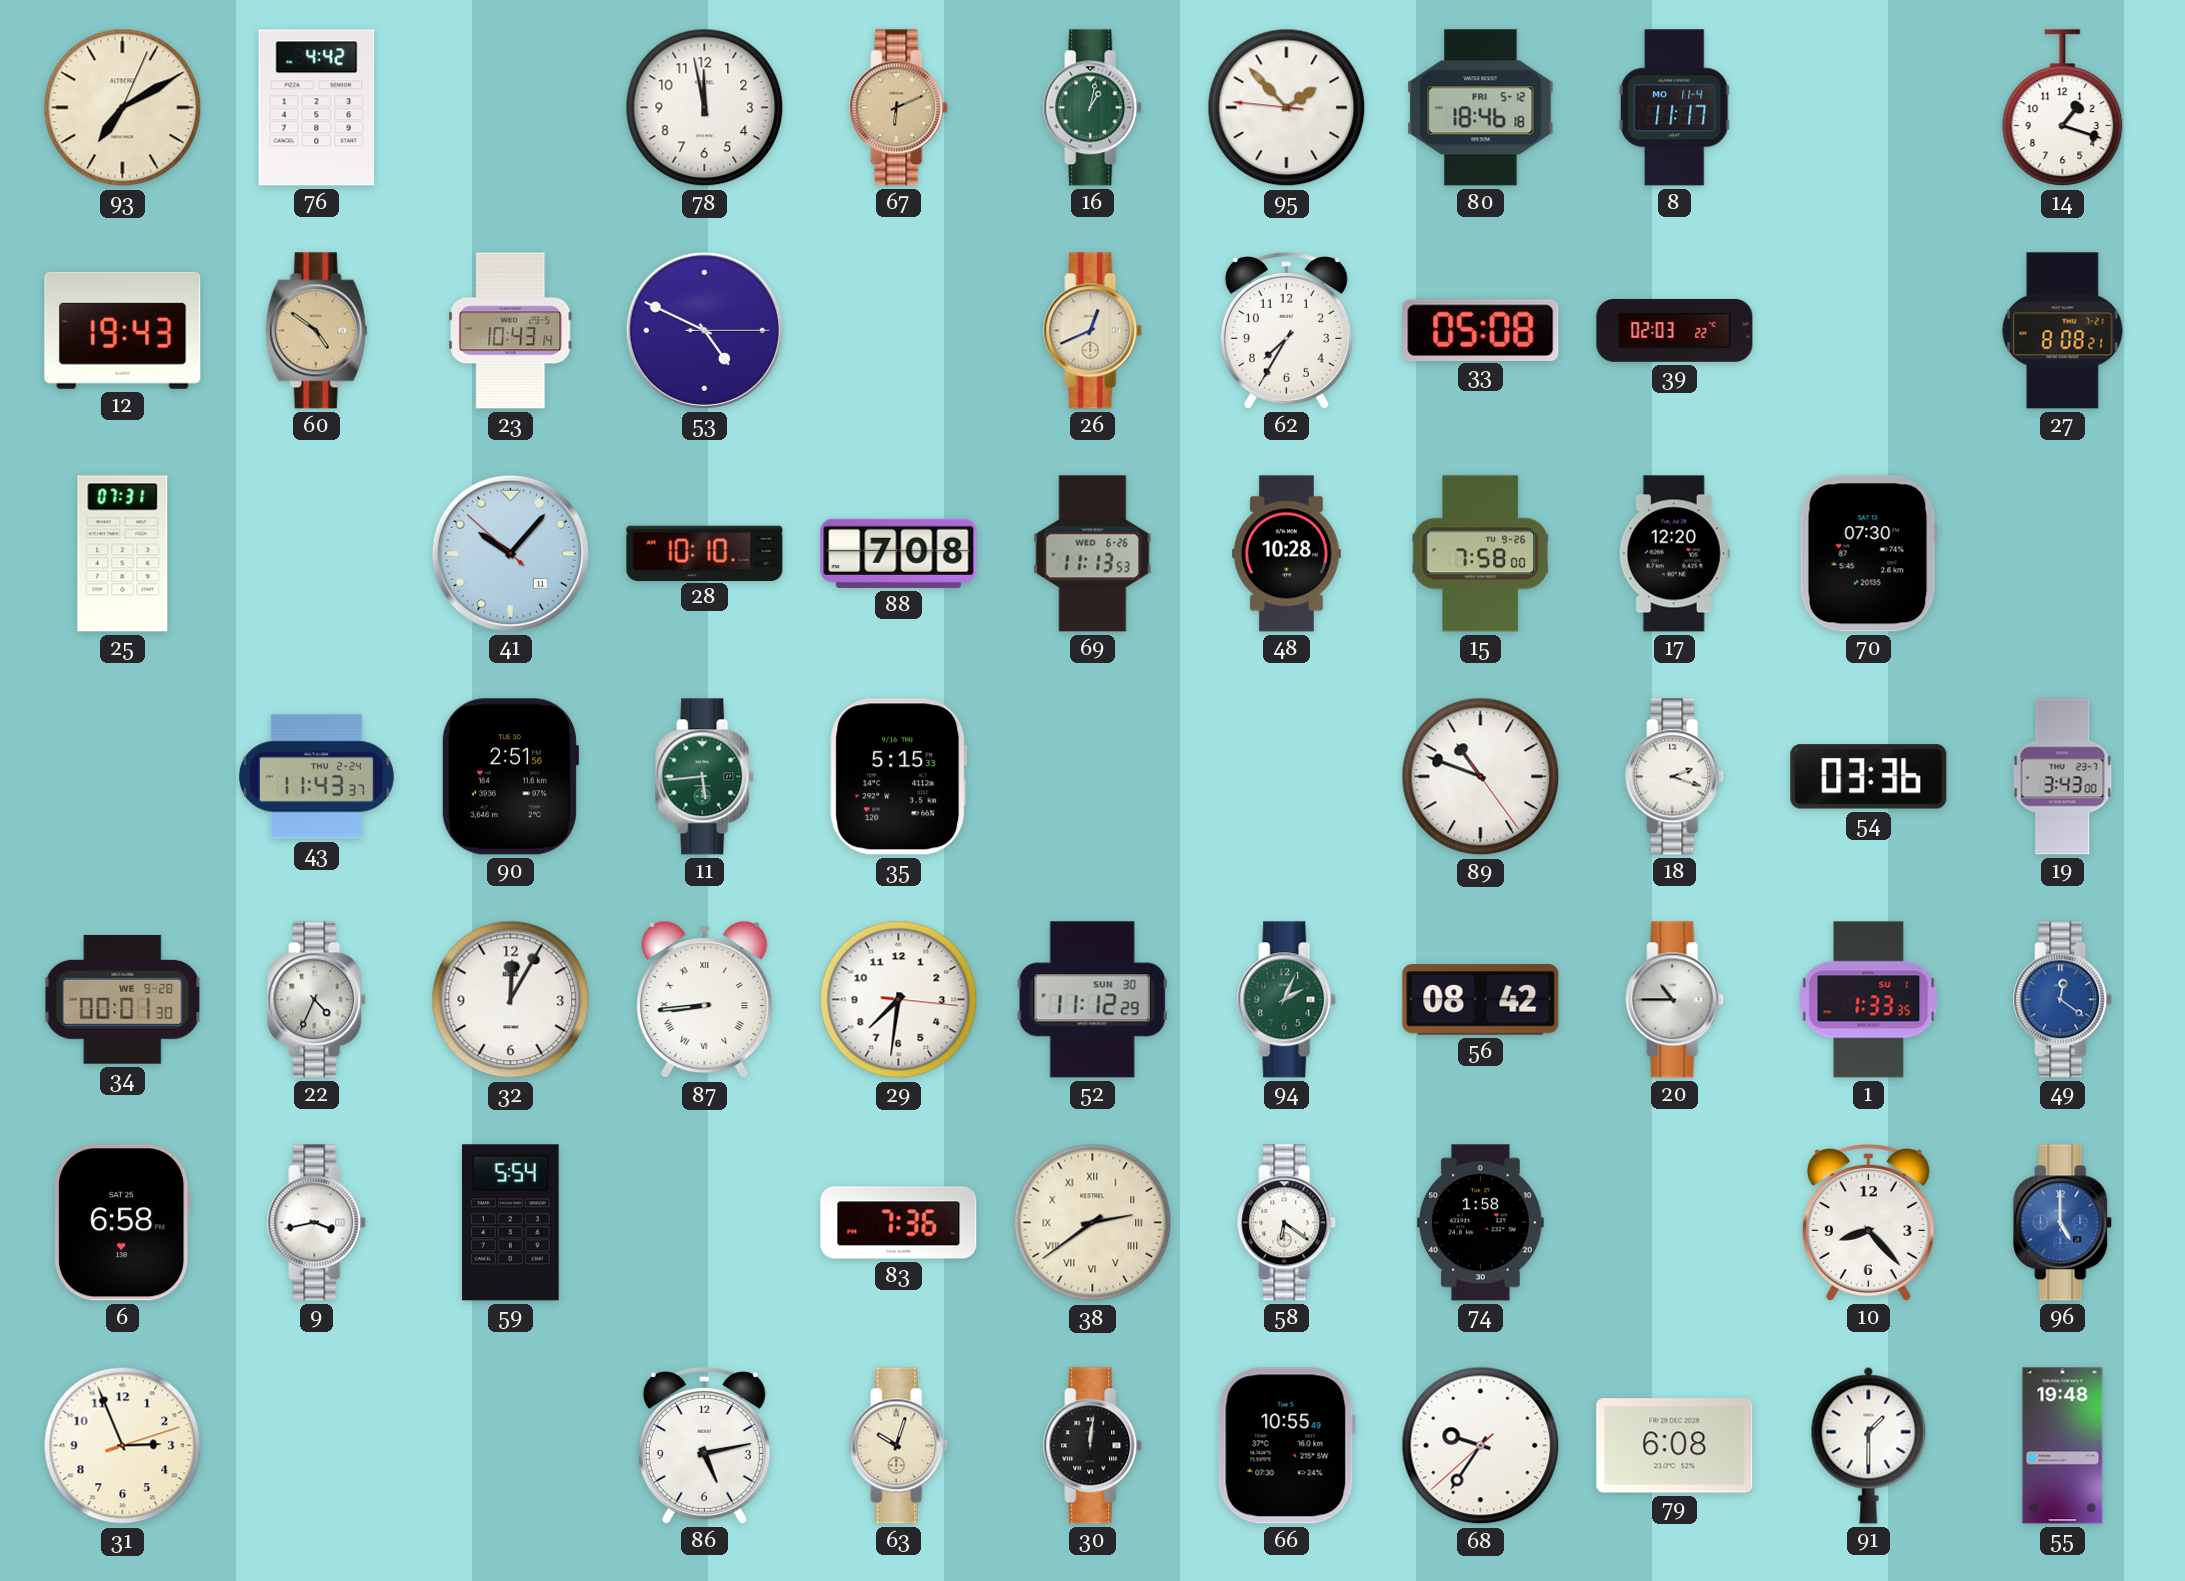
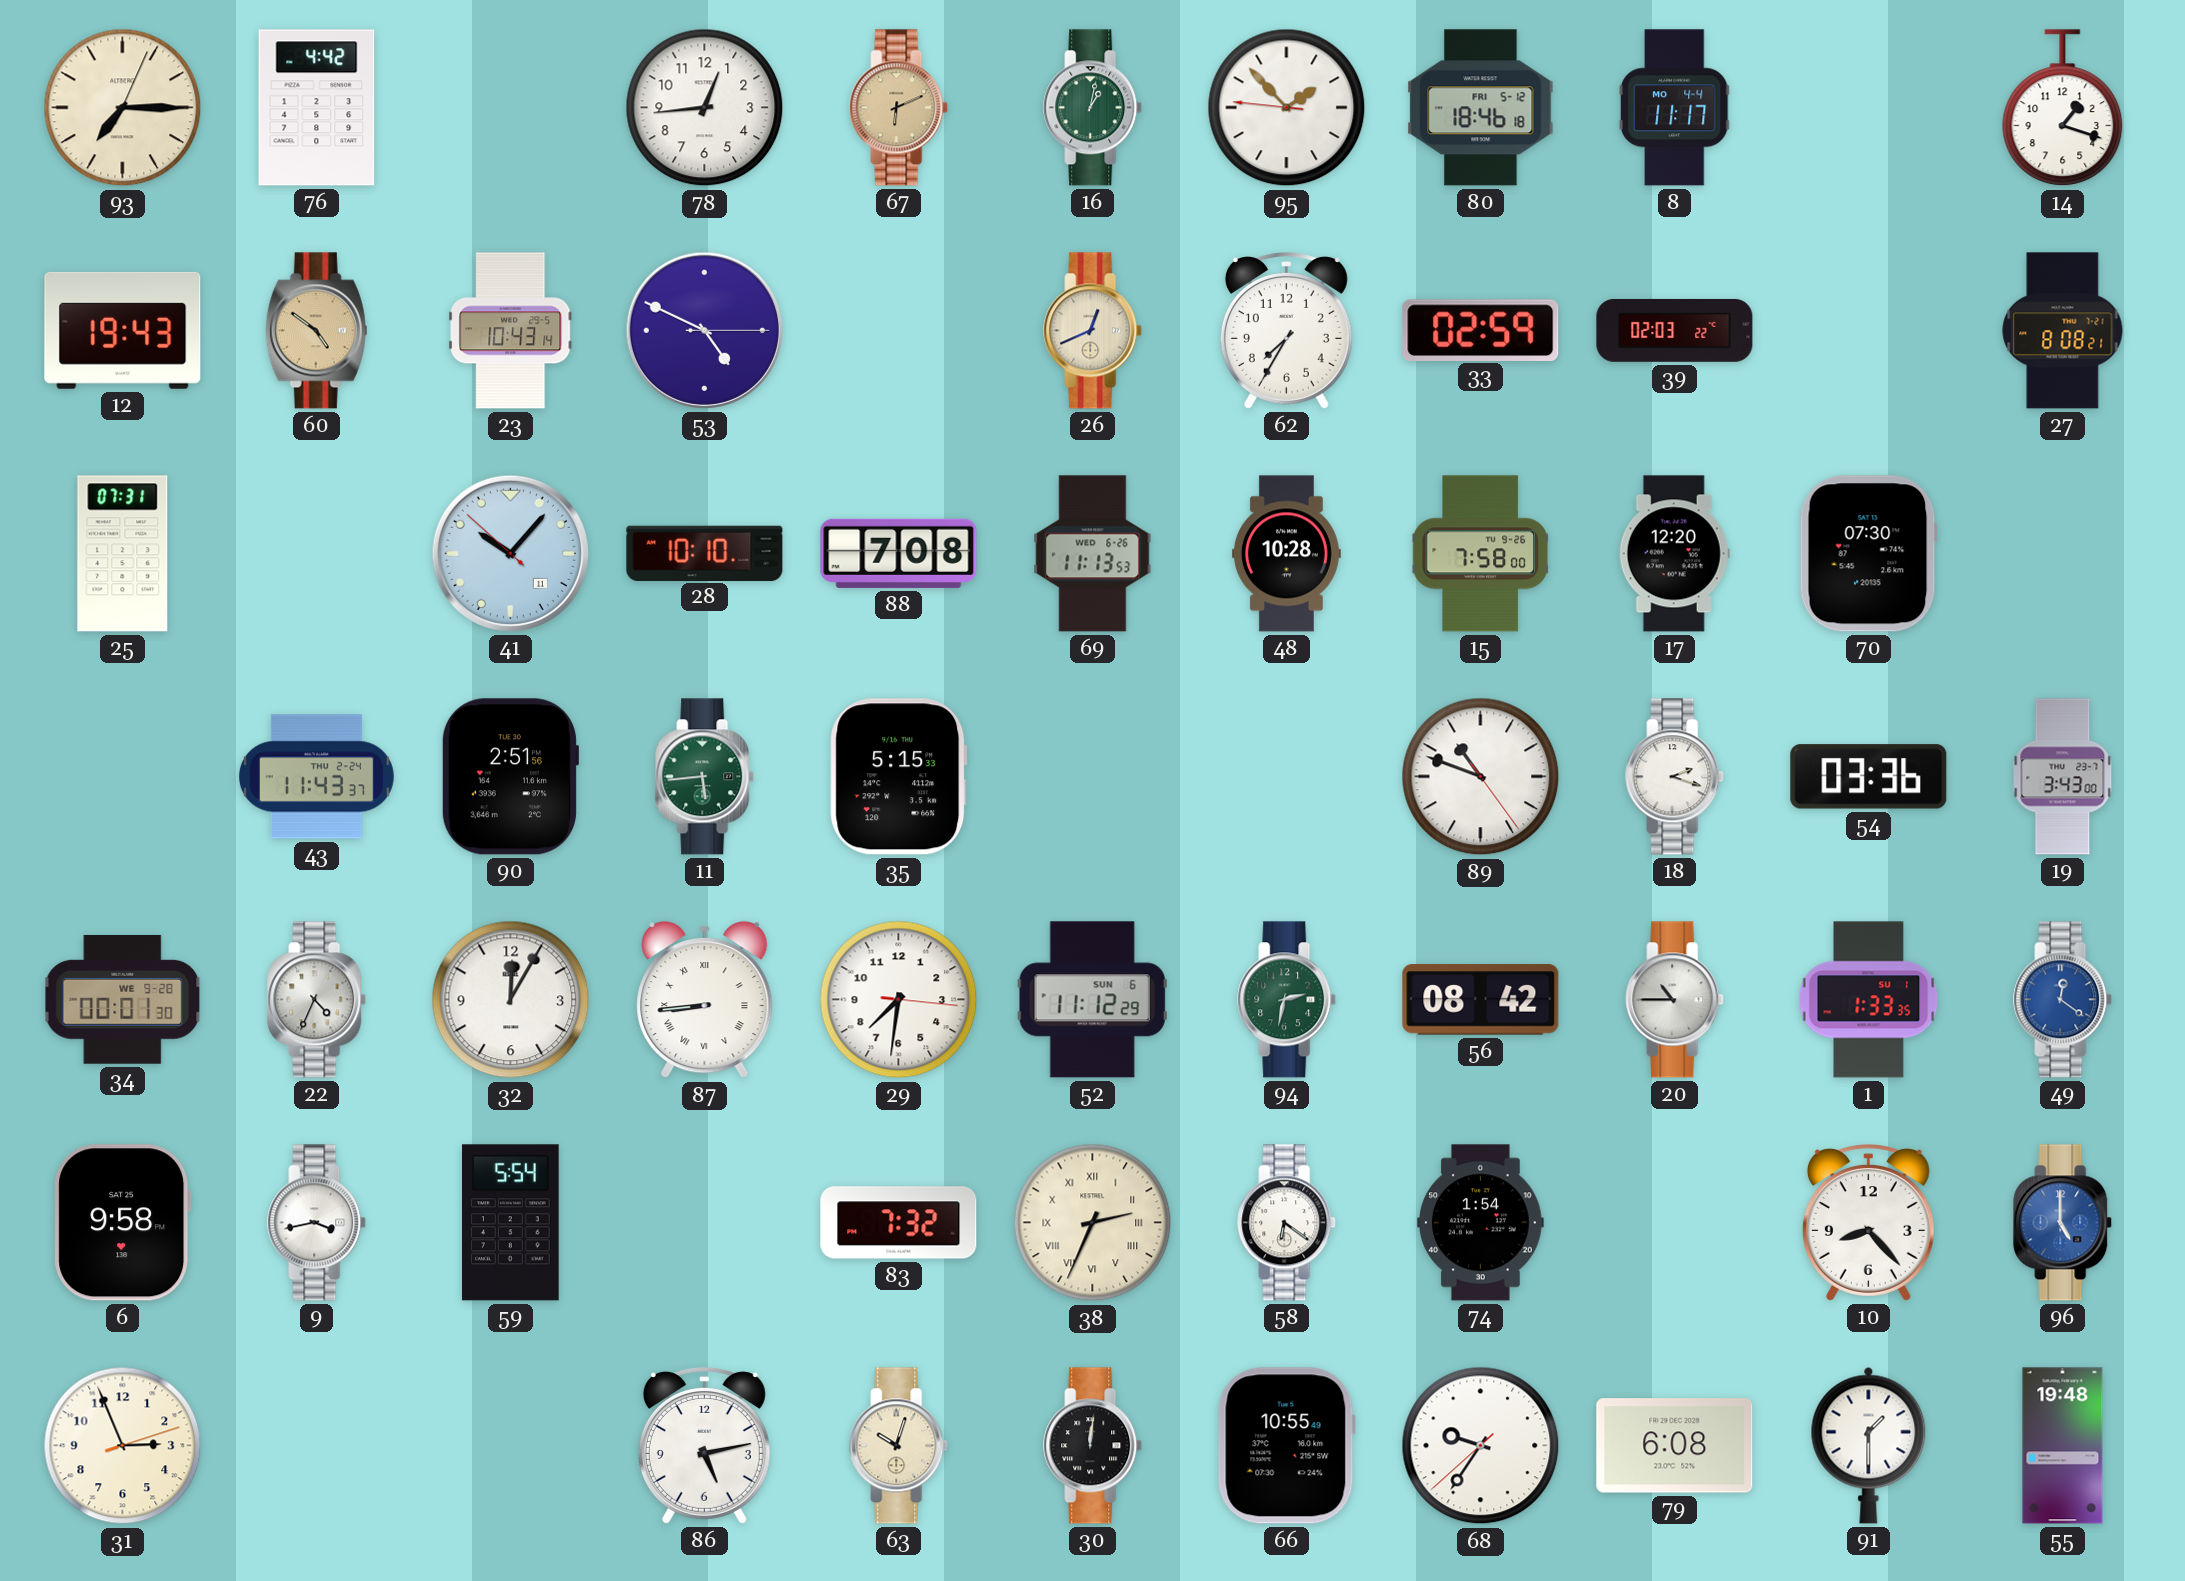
93: 7:10 -> 7:15 (123, 108)
78: 11:58 -> 12:44 (705, 108)
8 date: MO 11-4 -> MO 4-4 (1675, 108)
33: 05:08 -> 02:59 (1481, 330)
52 date: SUN 30 -> SUN 6 (1092, 1000)
94: 2:04 -> 2:32 (1287, 1000)
6: 6:58 -> 9:58 (123, 1223)
83: 7:36 -> 7:32 (899, 1223)
38: 2:39 -> 2:34 (1093, 1223)
74: 1:58 -> 1:54 (1481, 1223)
